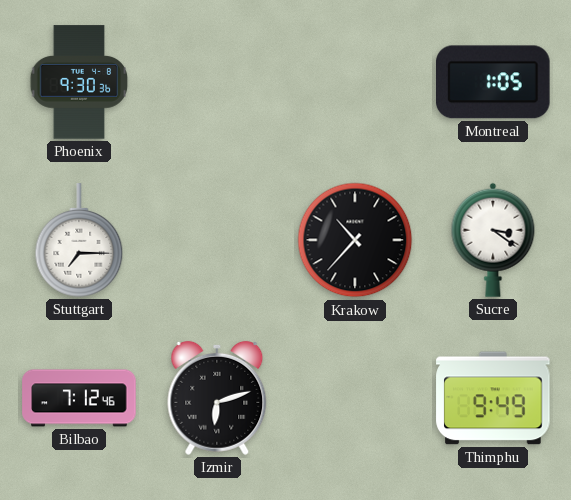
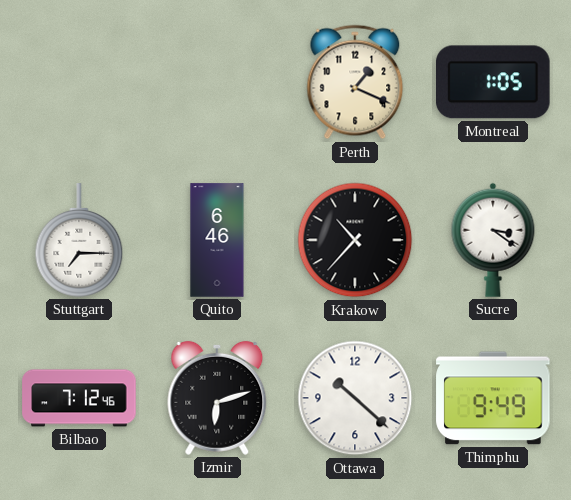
Phoenix: 9:30 -> none (79, 82)
Perth: none -> 1:19 (355, 82)
Quito: none -> 6:46 (217, 240)
Ottawa: none -> 10:22 (355, 398)
